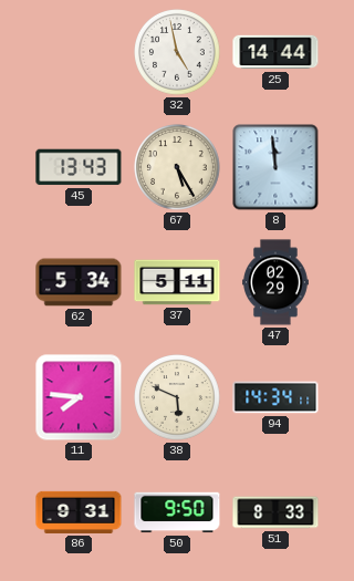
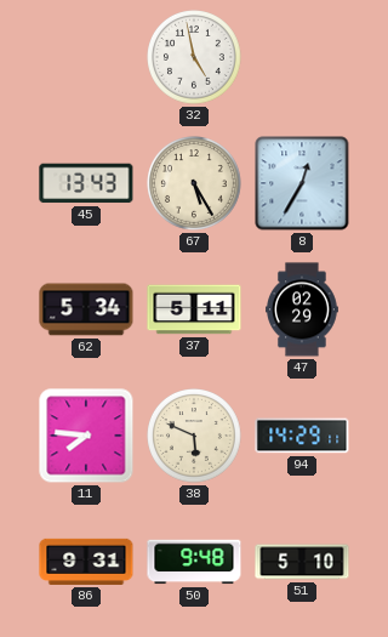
25: 14:44 -> none (275, 52)
8: 11:59 -> 12:35 (302, 183)
94: 14:34 -> 14:29 (302, 436)
50: 9:50 -> 9:48 (194, 562)
51: 8:33 -> 5:10 (302, 562)
